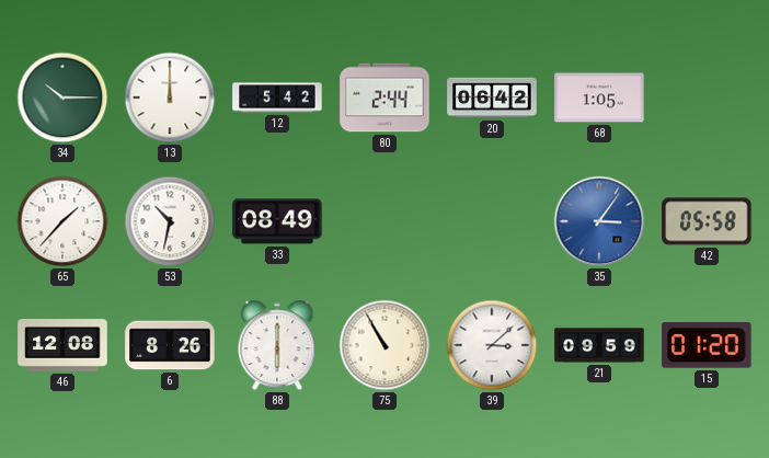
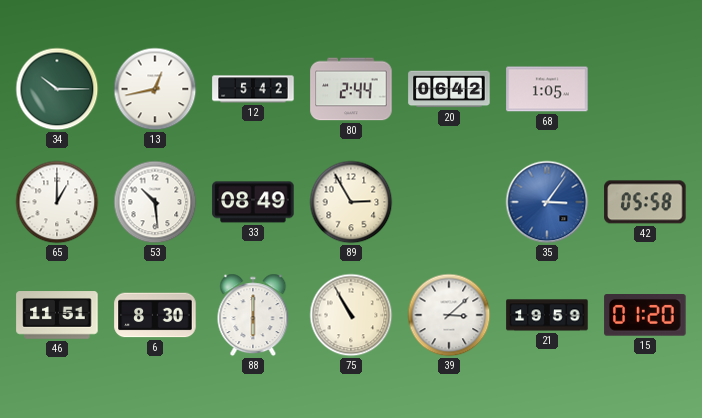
13: 12:00 -> 12:43 (155, 89)
65: 1:37 -> 1:00 (57, 202)
53: 10:32 -> 10:29 (155, 202)
89: none -> 2:55 (351, 202)
46: 12:08 -> 11:51 (57, 315)
6: 8:26 -> 8:30 (155, 315)
21: 09:59 -> 19:59 (547, 315)
